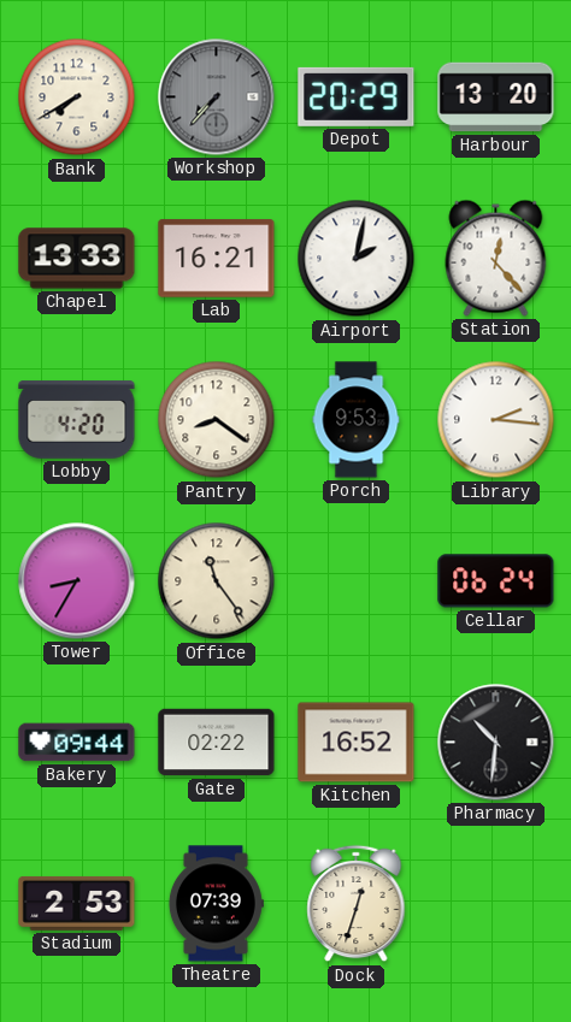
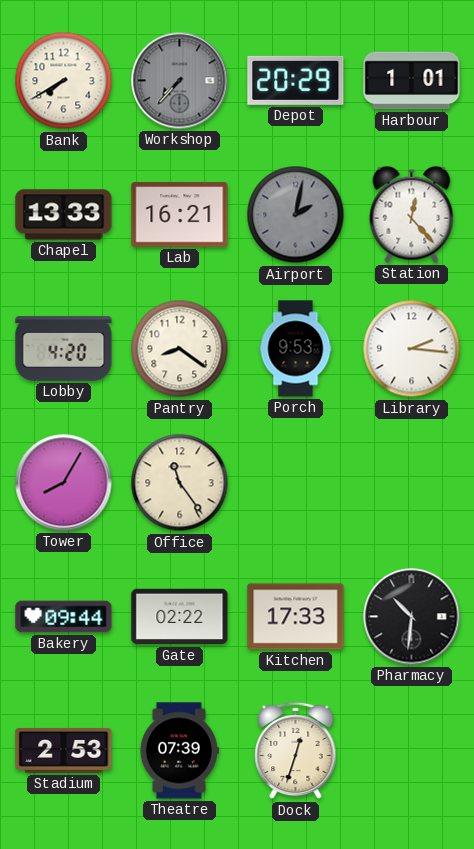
Harbour: 13:20 -> 1:01 (412, 81)
Airport dial: white -> grey (296, 215)
Tower: 8:35 -> 8:05 (64, 483)
Cellar: 06:24 -> none (496, 581)
Kitchen: 16:52 -> 17:33 (296, 617)
